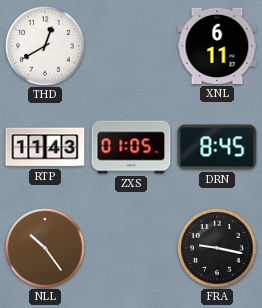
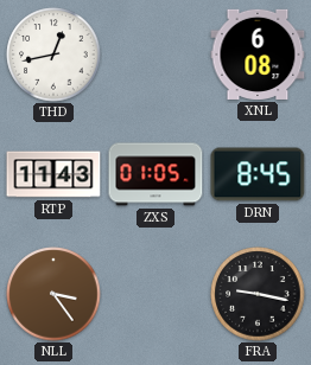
THD: 12:40 -> 12:43 (53, 55)
XNL: 6:11 -> 6:08 (258, 55)
NLL: 10:24 -> 3:24 (53, 294)
